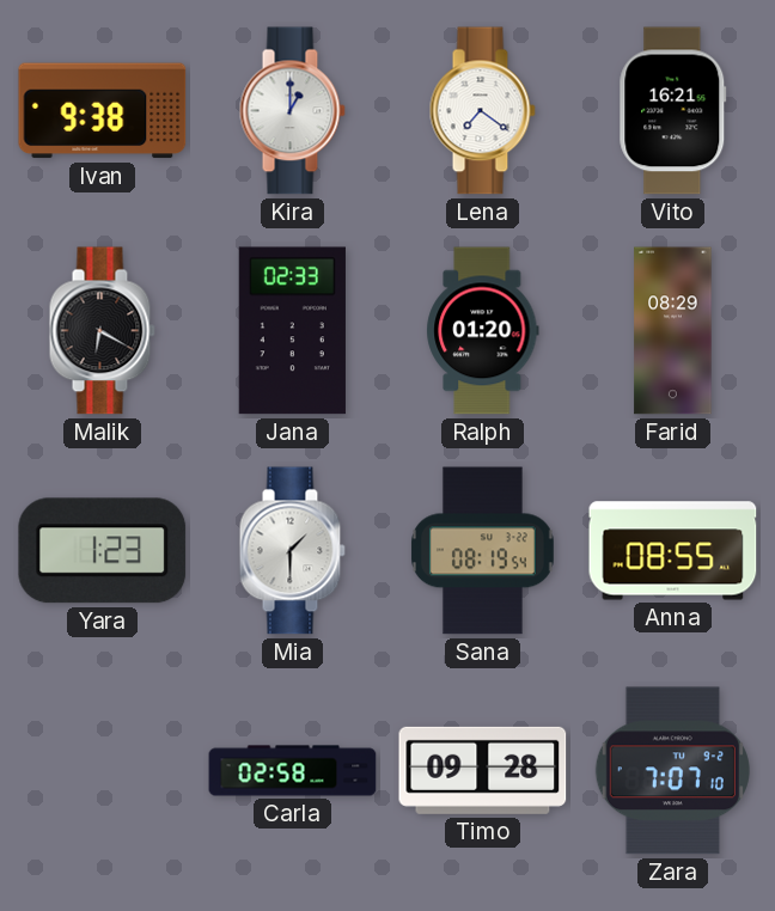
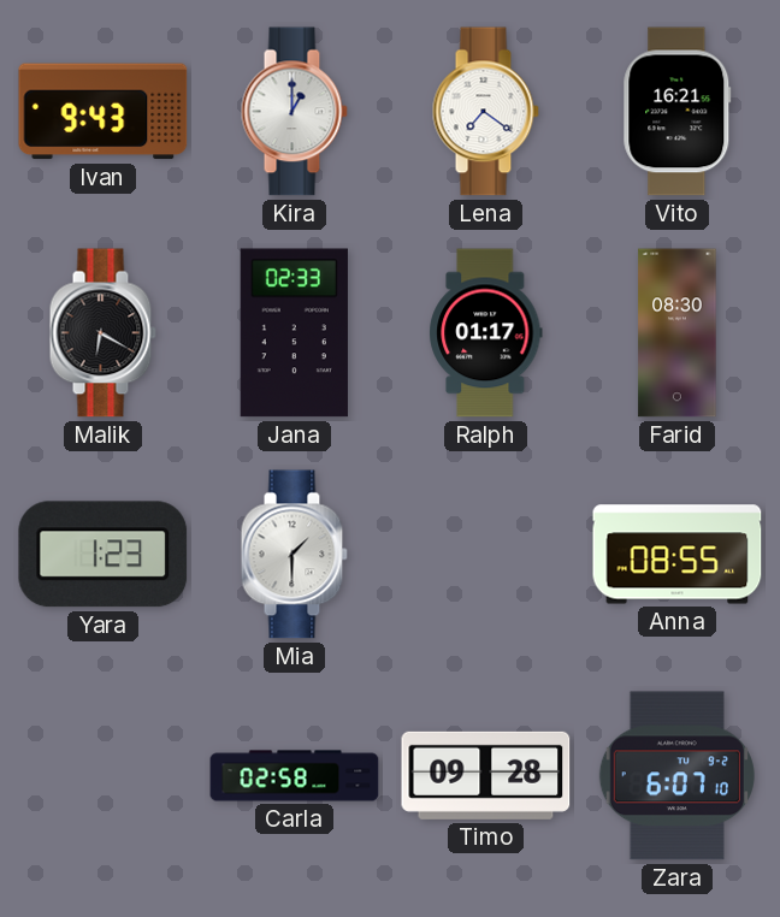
Ivan: 9:38 -> 9:43 (104, 112)
Ralph: 01:20 -> 01:17 (486, 333)
Farid: 08:29 -> 08:30 (678, 333)
Sana: 08:19 -> none (482, 551)
Zara: 7:07 -> 6:07 (676, 776)
